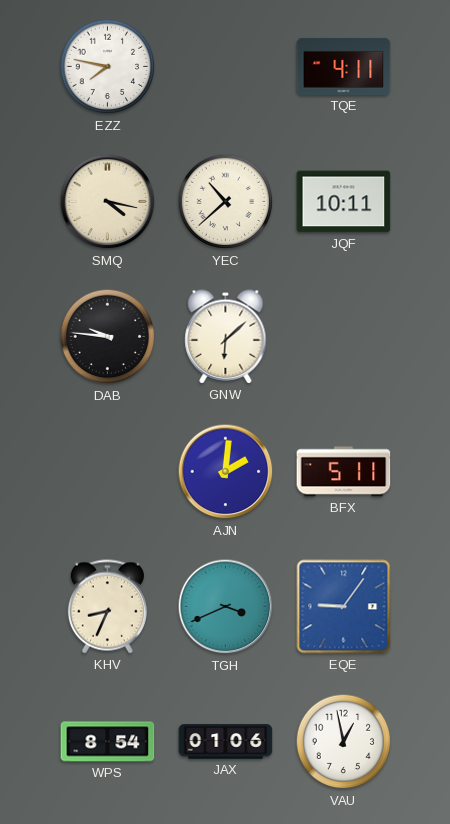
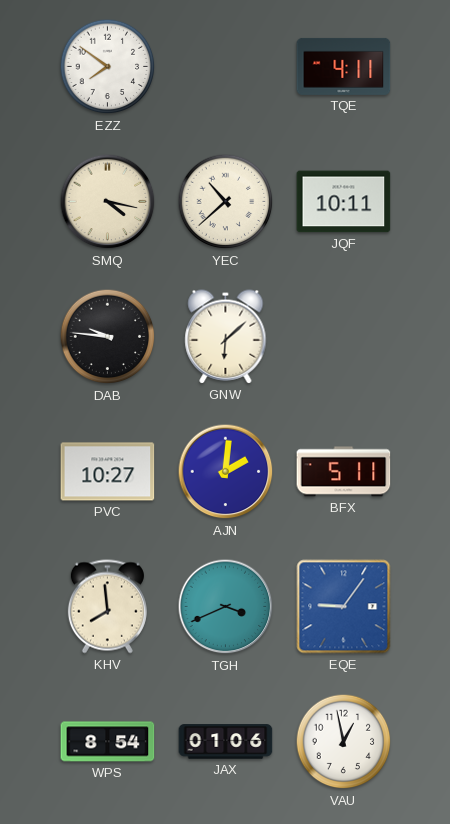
EZZ: 7:47 -> 7:51 (108, 67)
PVC: none -> 10:27 (108, 472)
KHV: 8:34 -> 7:59 (107, 607)
